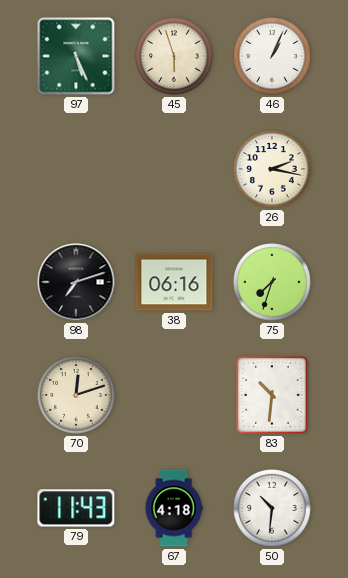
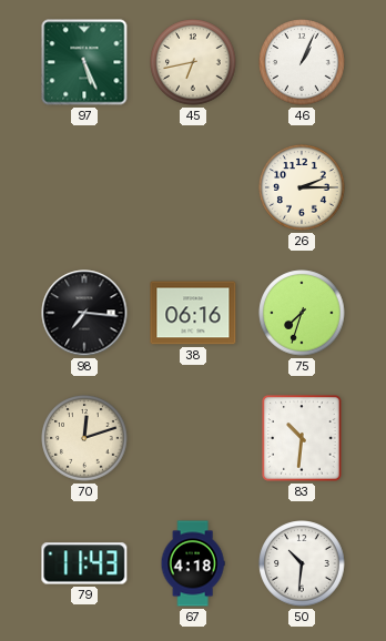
45: 5:57 -> 6:43 (193, 62)
26: 2:17 -> 2:15 (302, 187)
98: 7:12 -> 7:16 (84, 313)
